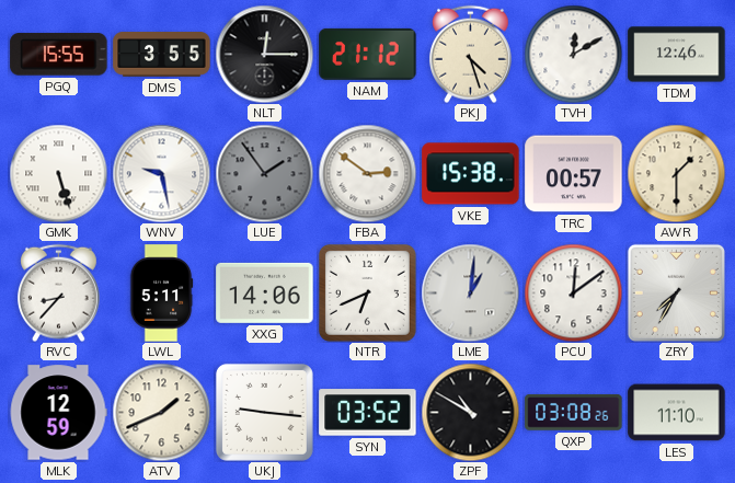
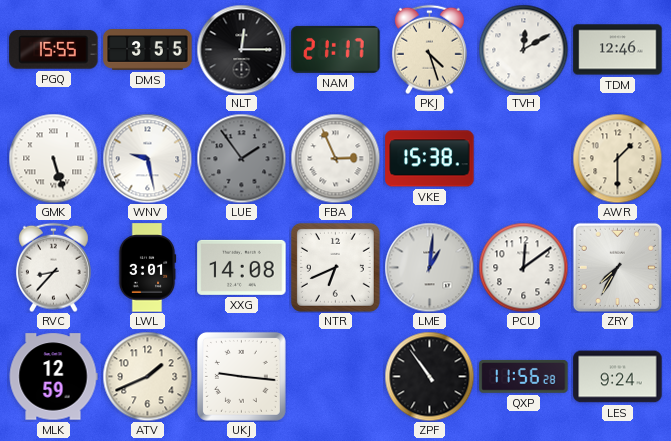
NAM: 21:12 -> 21:17 (336, 49)
FBA: 2:51 -> 2:56 (335, 158)
TRC: 00:57 -> none (574, 174)
LWL: 5:11 -> 3:01 (147, 268)
XXG: 14:06 -> 14:08 (242, 267)
SYN: 03:52 -> none (368, 413)
ZPF: 10:50 -> 10:54 (429, 376)
QXP: 03:08 -> 11:56 (524, 377)
LES: 11:10 -> 9:24 (618, 377)
